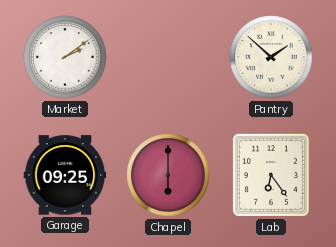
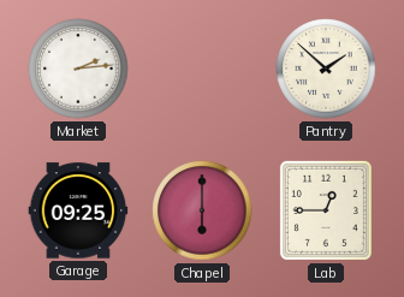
Market: 2:09 -> 2:14 (78, 69)
Lab: 6:24 -> 12:45 (326, 210)
